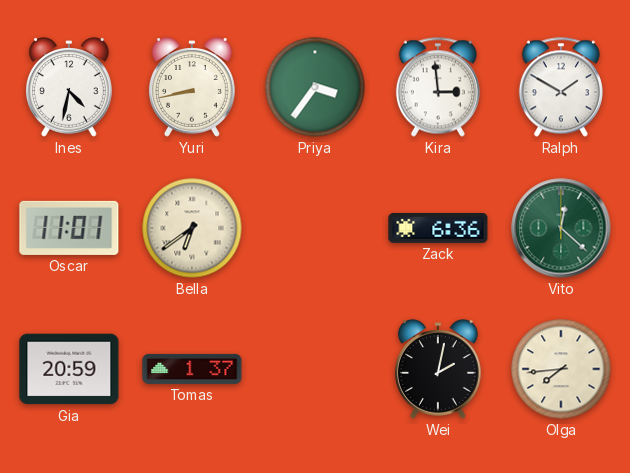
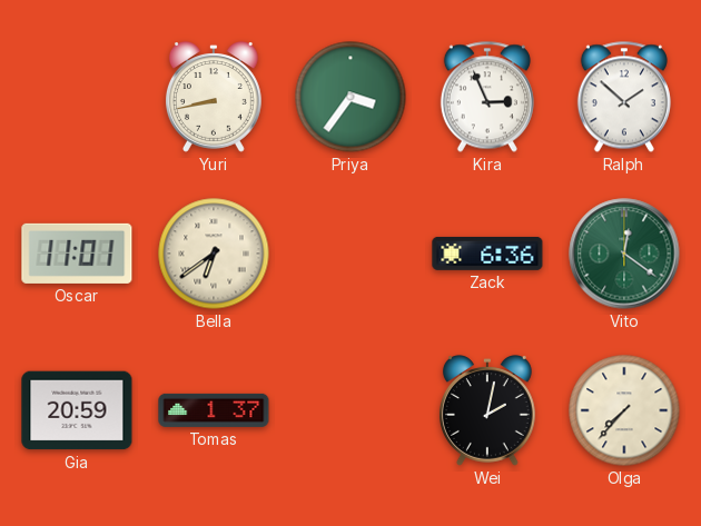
Ines: 4:32 -> none (69, 87)
Kira: 2:59 -> 2:56 (487, 97)
Ralph: 1:50 -> 1:52 (624, 97)
Vito: 12:22 -> 12:21 (624, 254)
Olga: 7:44 -> 7:37 (624, 410)
